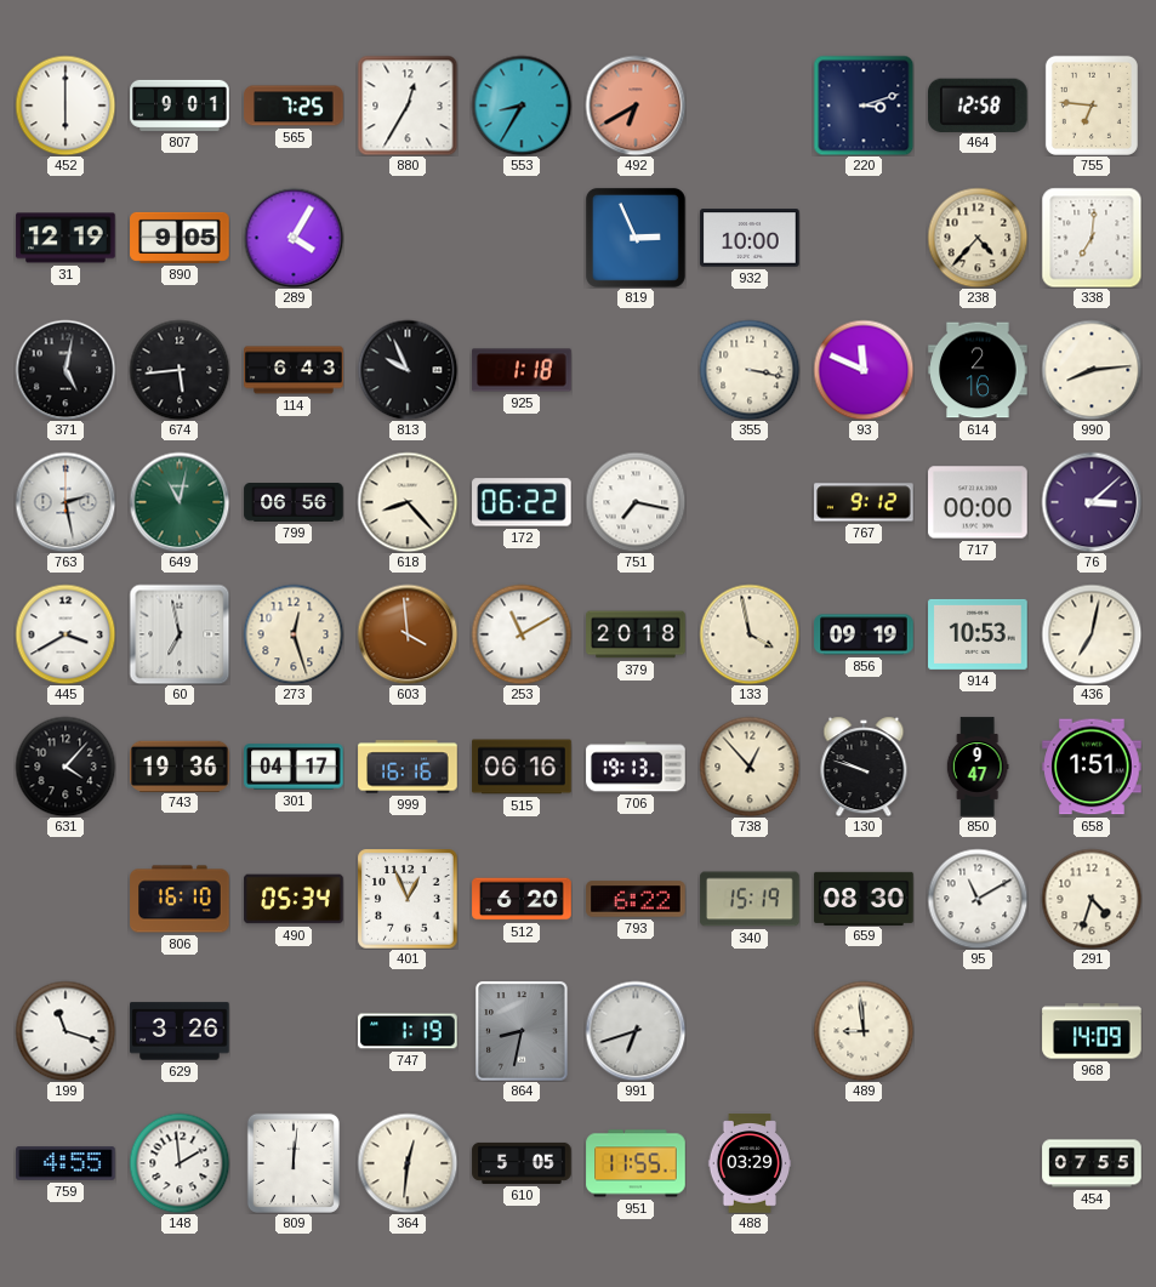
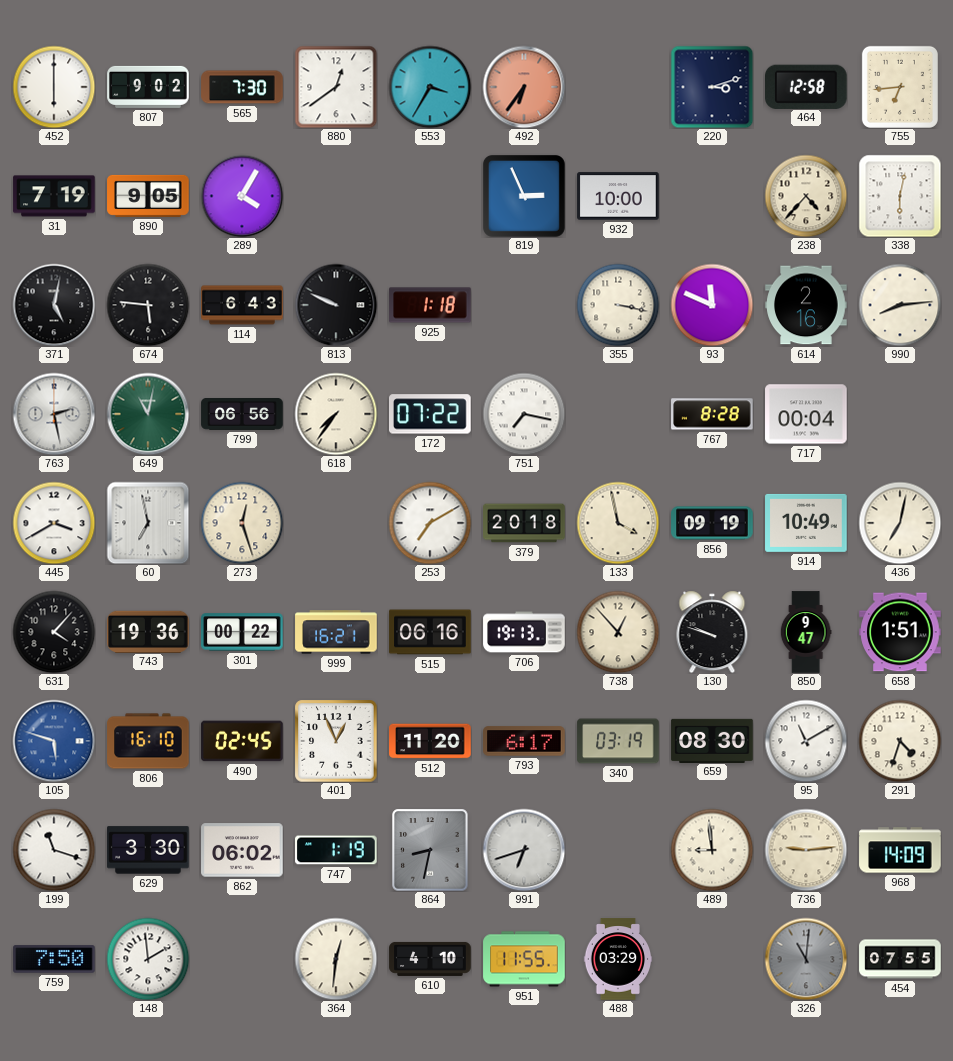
807: 9:01 -> 9:02 (148, 87)
565: 7:25 -> 7:30 (242, 87)
880: 12:35 -> 12:39 (336, 87)
553: 8:35 -> 3:35 (430, 87)
492: 6:40 -> 6:36 (524, 87)
755: 6:46 -> 6:44 (900, 87)
31: 12:19 -> 7:19 (54, 196)
338: 7:01 -> 6:02 (900, 196)
674: 5:44 -> 5:46 (148, 305)
813: 9:56 -> 9:49 (336, 305)
618: 8:23 -> 7:36 (336, 414)
172: 06:22 -> 07:22 (431, 414)
767: 9:12 -> 8:28 (712, 414)
717: 00:00 -> 00:04 (806, 414)
76: 3:08 -> none (1092, 502)
603: 3:59 -> none (408, 634)
253: 11:10 -> 7:10 (430, 523)
914: 10:53 -> 10:49 (806, 523)
301: 04:17 -> 00:22 (242, 632)
999: 16:16 -> 16:21 (336, 632)
105: none -> 5:48 (54, 741)
490: 05:34 -> 02:45 (242, 741)
512: 6:20 -> 11:20 (430, 741)
793: 6:22 -> 6:17 (524, 741)
340: 15:19 -> 03:19 (618, 741)
629: 3:26 -> 3:30 (148, 850)
862: none -> 06:02 (242, 850)
736: none -> 9:14 (806, 850)
759: 4:55 -> 7:50 (54, 959)
809: 12:01 -> none (294, 1163)
610: 5:05 -> 4:10 (430, 959)
326: none -> 11:01 (806, 959)
